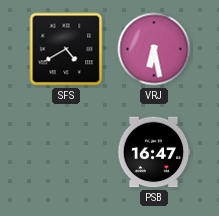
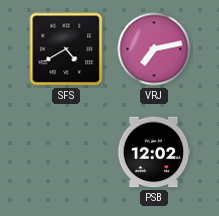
VRJ: 6:28 -> 7:13 (154, 49)
PSB: 16:47 -> 12:02 (154, 152)
